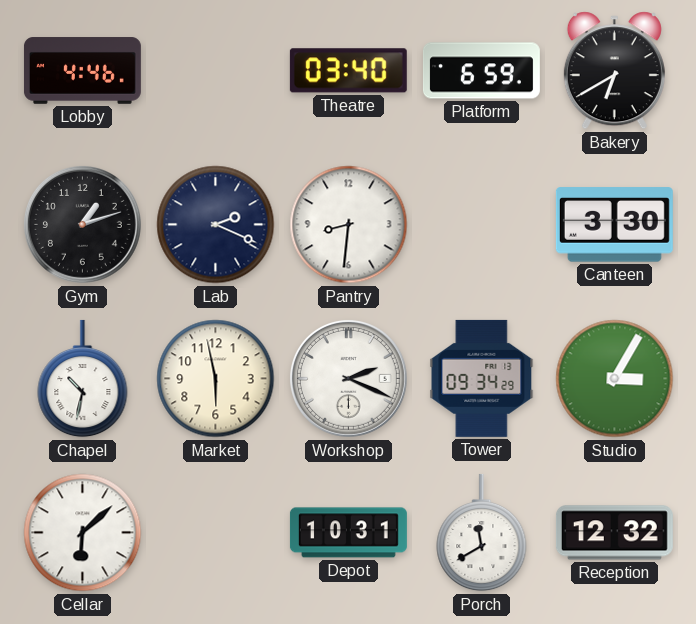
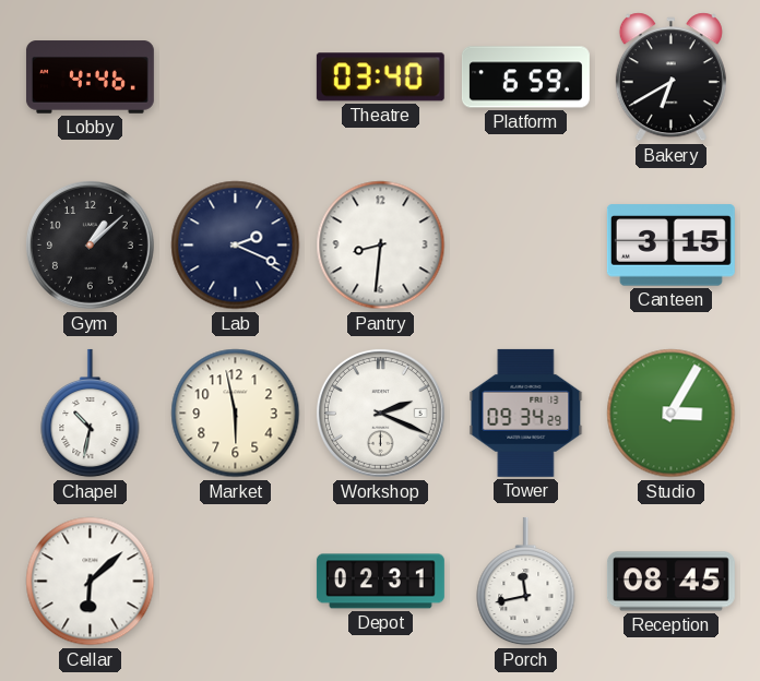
Gym: 1:12 -> 1:08 (90, 244)
Canteen: 3:30 -> 3:15 (670, 246)
Depot: 10:31 -> 02:31 (380, 582)
Porch: 11:40 -> 11:43 (526, 582)
Reception: 12:32 -> 08:45 (670, 582)
